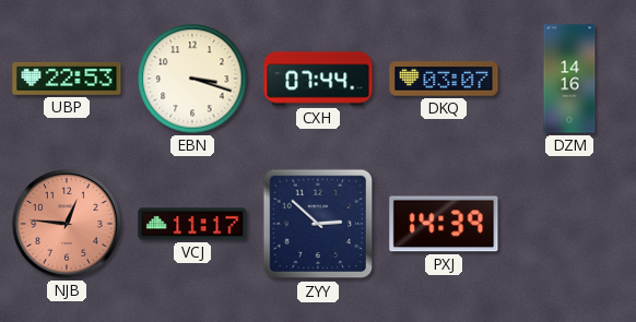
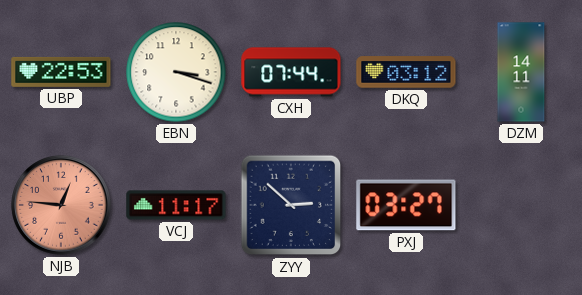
DKQ: 03:07 -> 03:12 (406, 72)
DZM: 14:16 -> 14:11 (521, 72)
PXJ: 14:39 -> 03:27 (406, 205)
